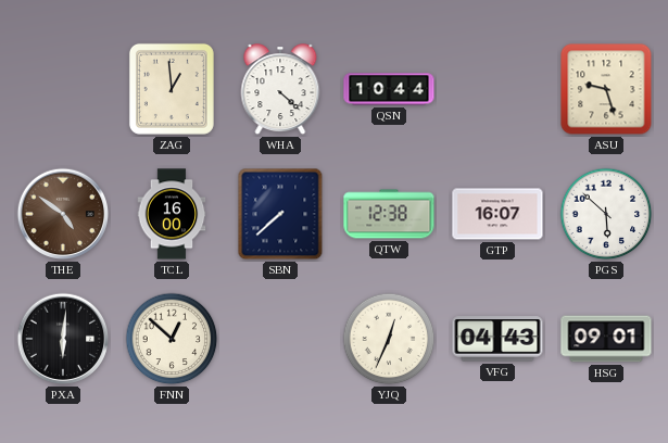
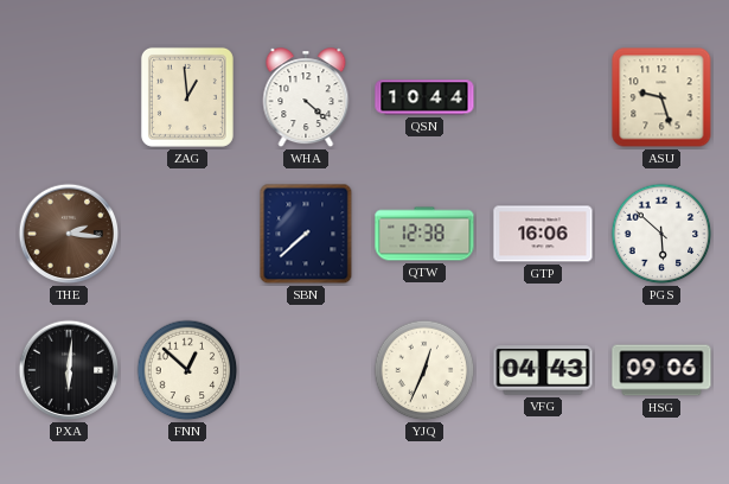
THE: 4:51 -> 2:16 (69, 234)
TCL: 16:00 -> none (172, 214)
GTP: 16:07 -> 16:06 (543, 234)
HSG: 09:01 -> 09:06 (661, 370)
